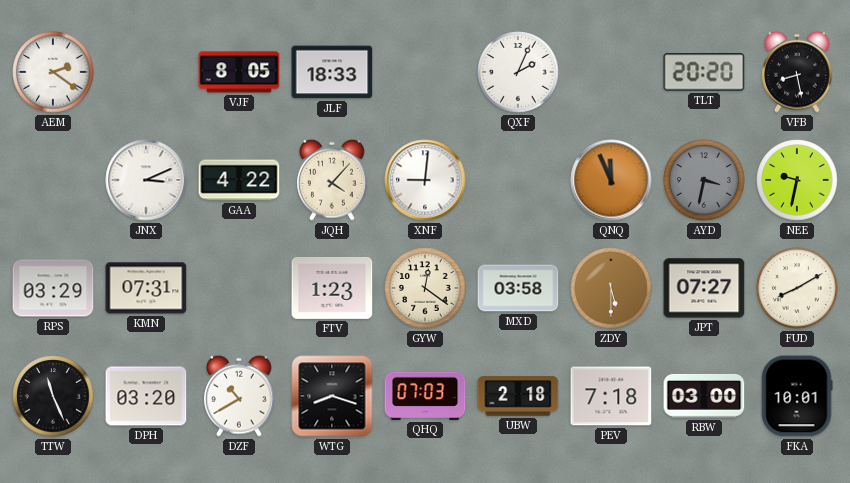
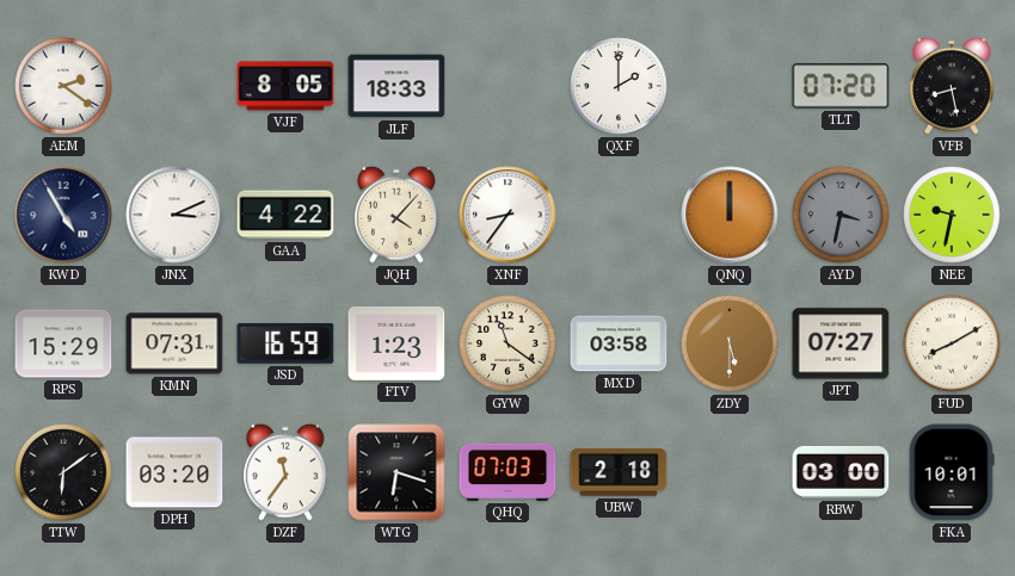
QXF: 2:04 -> 2:00 (619, 86)
TLT: 20:20 -> 07:20 (841, 86)
KWD: none -> 4:55 (63, 215)
XNF: 9:01 -> 8:36 (507, 215)
QNQ: 11:56 -> 12:00 (730, 215)
RPS: 03:29 -> 15:29 (63, 343)
JSD: none -> 16:59 (285, 343)
GYW: 12:21 -> 11:21 (507, 343)
TTW: 11:26 -> 6:09 (63, 472)
DZF: 10:40 -> 11:36 (285, 472)
WTG: 8:18 -> 6:18 (396, 472)
PEV: 7:18 -> none (611, 396)
